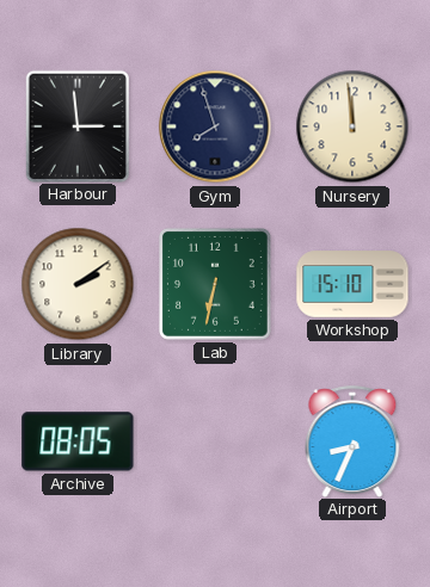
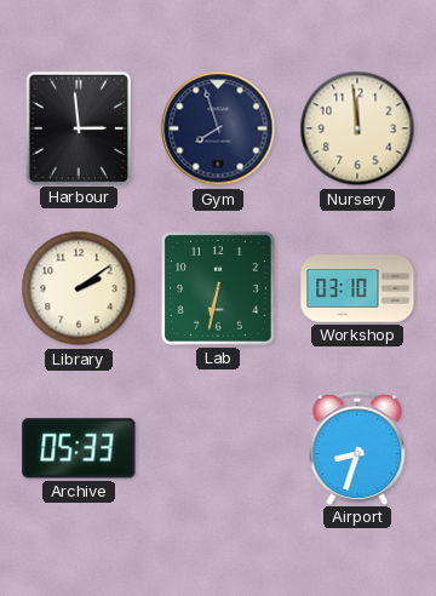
Workshop: 15:10 -> 03:10 (357, 288)
Archive: 08:05 -> 05:33 (79, 448)
Airport: 8:34 -> 8:33 (357, 448)
